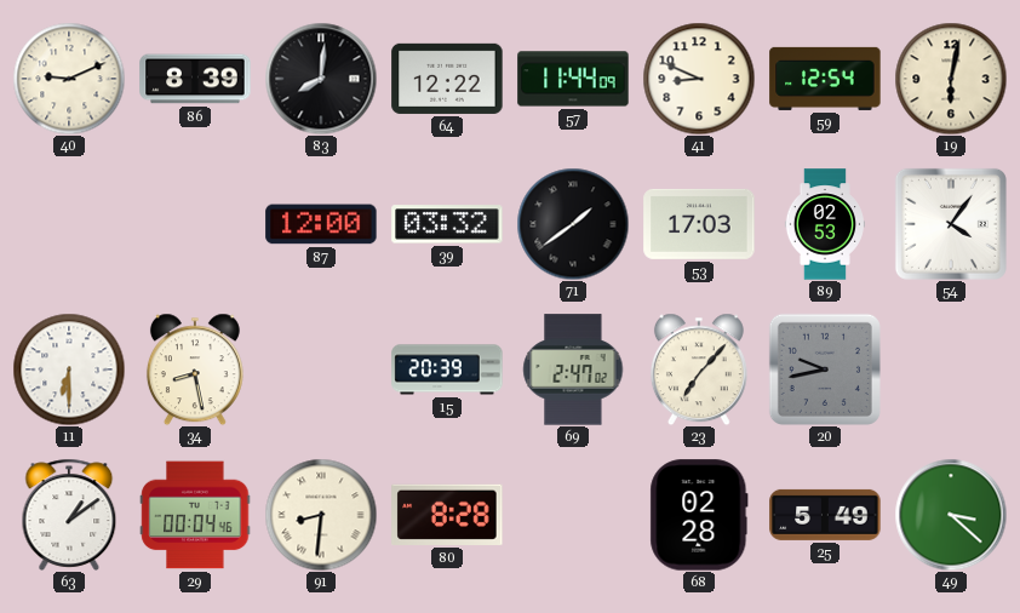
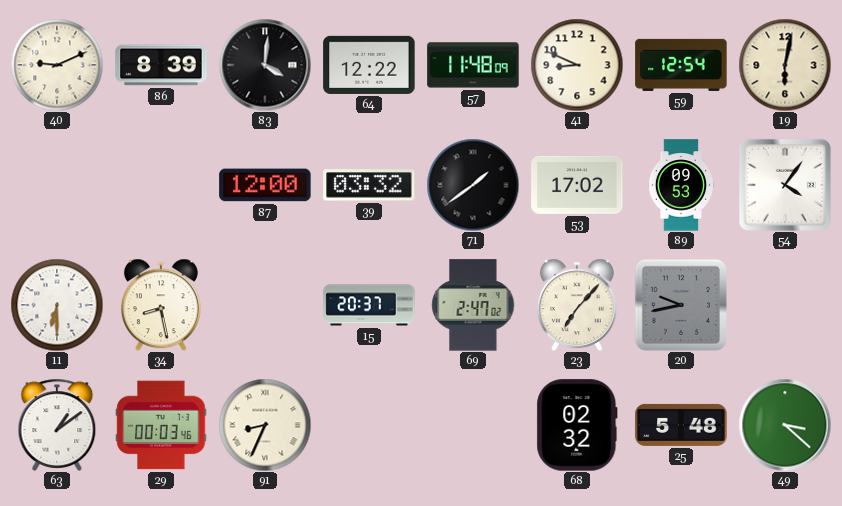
83: 8:01 -> 4:01 (265, 65)
57: 11:44 -> 11:48 (473, 65)
53: 17:03 -> 17:02 (577, 185)
89: 02:53 -> 09:53 (681, 185)
15: 20:39 -> 20:37 (369, 305)
29: 00:04 -> 00:03 (161, 425)
91: 8:31 -> 8:34 (265, 425)
80: 8:28 -> none (447, 515)
68: 02:28 -> 02:32 (577, 425)
25: 5:49 -> 5:48 (681, 425)
